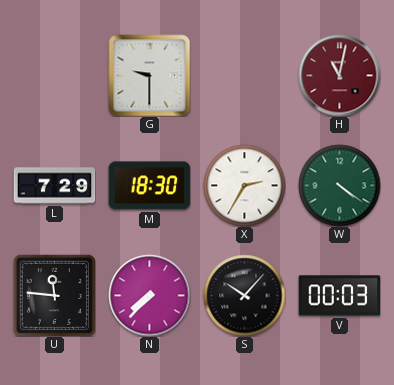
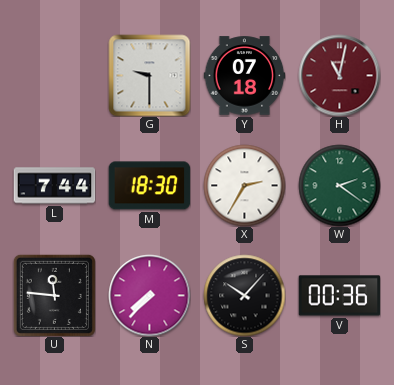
Y: none -> 07:18 (244, 76)
L: 7:29 -> 7:44 (54, 186)
W: 4:21 -> 2:21 (339, 185)
V: 00:03 -> 00:36 (339, 296)
